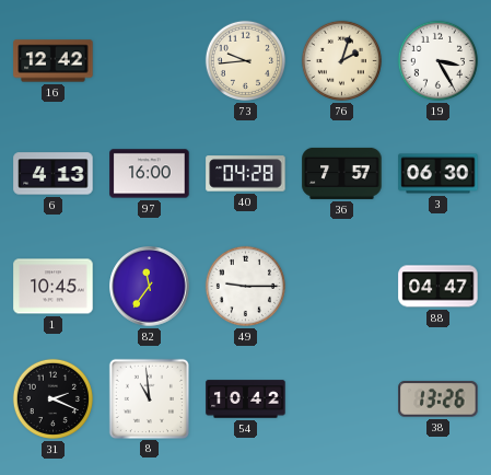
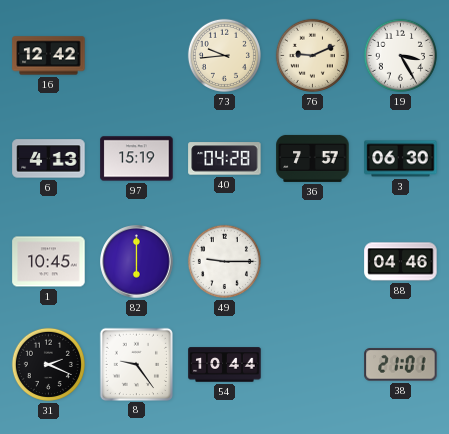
76: 2:03 -> 9:11 (312, 55)
97: 16:00 -> 15:19 (137, 159)
82: 11:36 -> 6:00 (137, 262)
88: 04:47 -> 04:46 (401, 262)
8: 10:59 -> 9:24 (136, 364)
54: 10:42 -> 10:44 (225, 365)
38: 13:26 -> 21:01 (401, 365)
